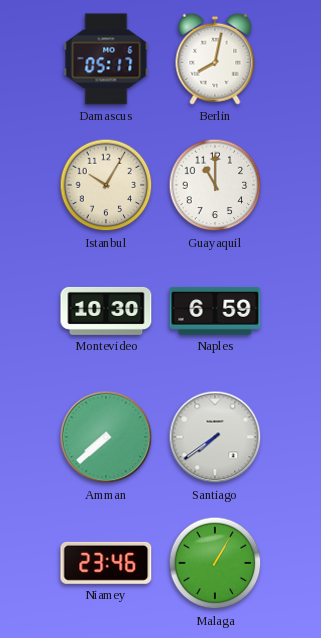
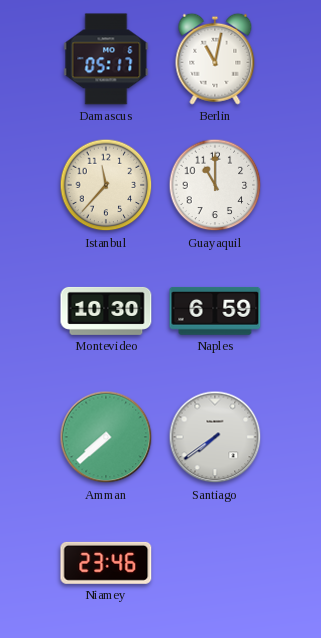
Berlin: 8:02 -> 11:02 (215, 59)
Istanbul: 10:05 -> 11:37 (106, 185)
Malaga: 1:05 -> none (215, 563)
